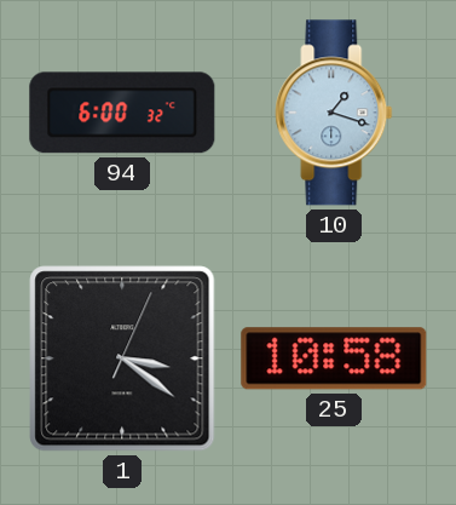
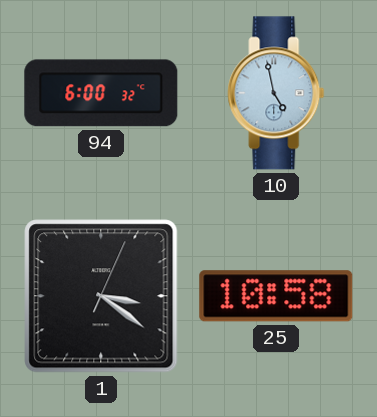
10: 1:18 -> 4:58 (276, 93)
